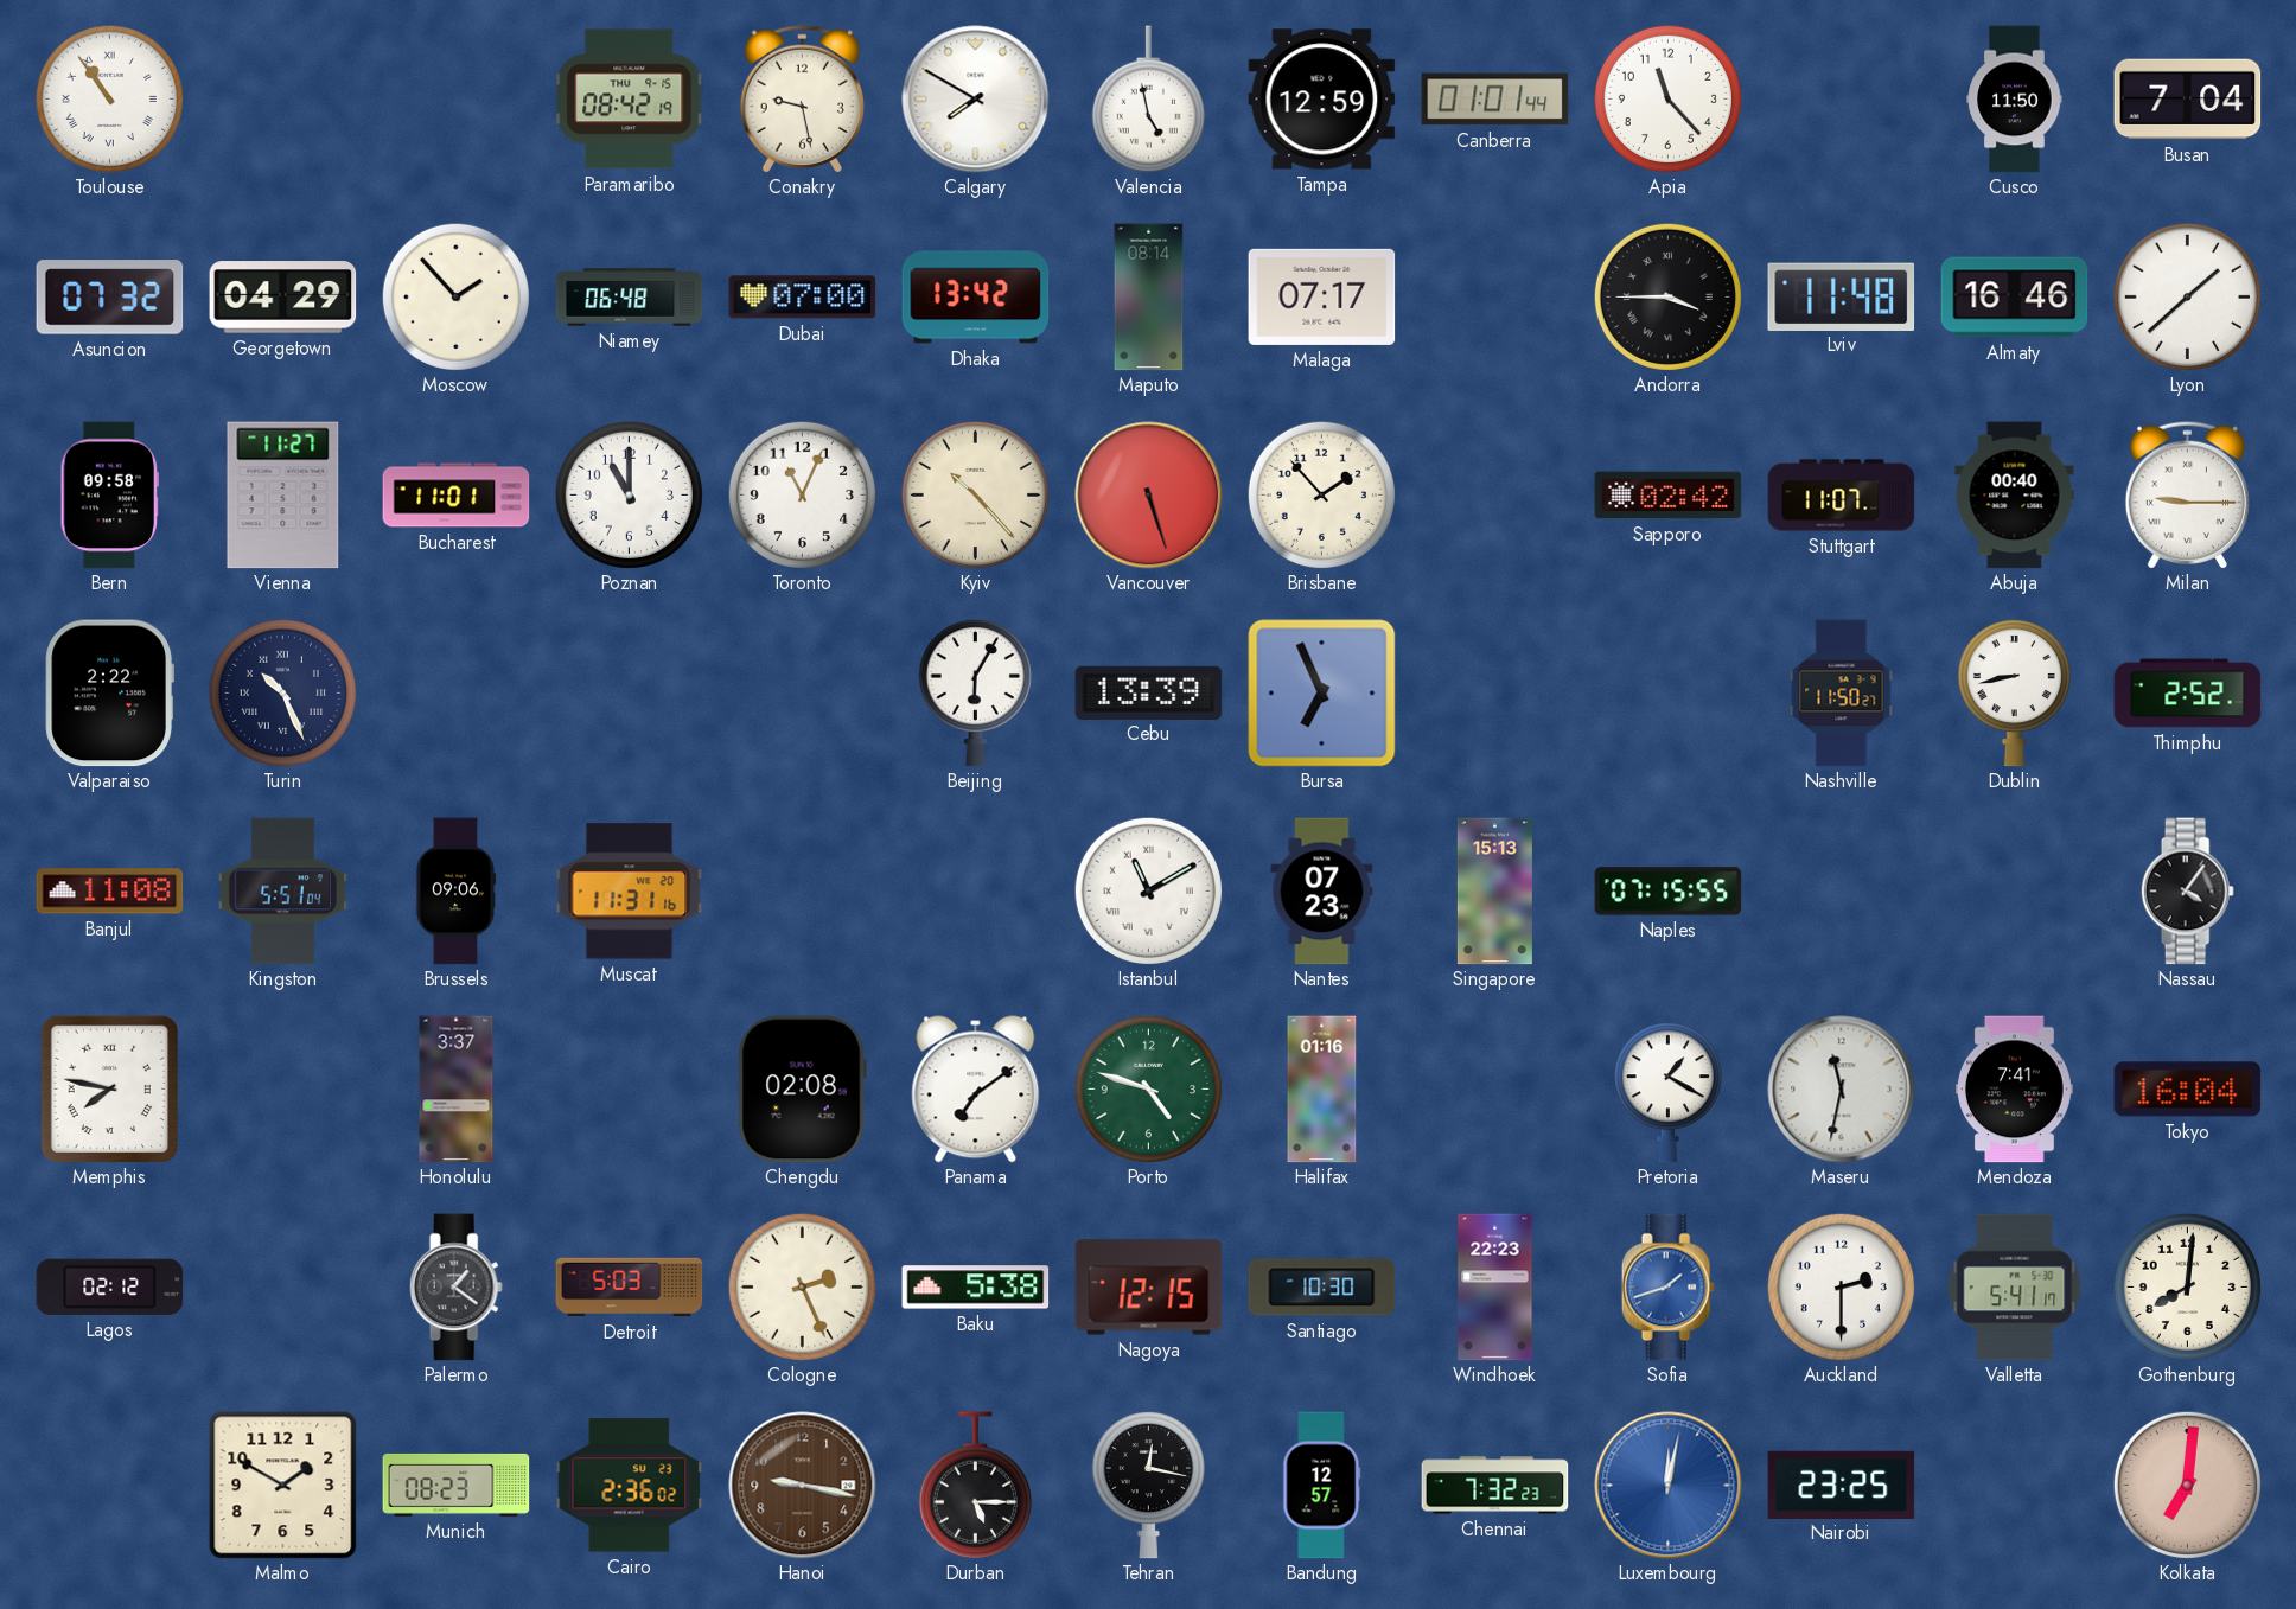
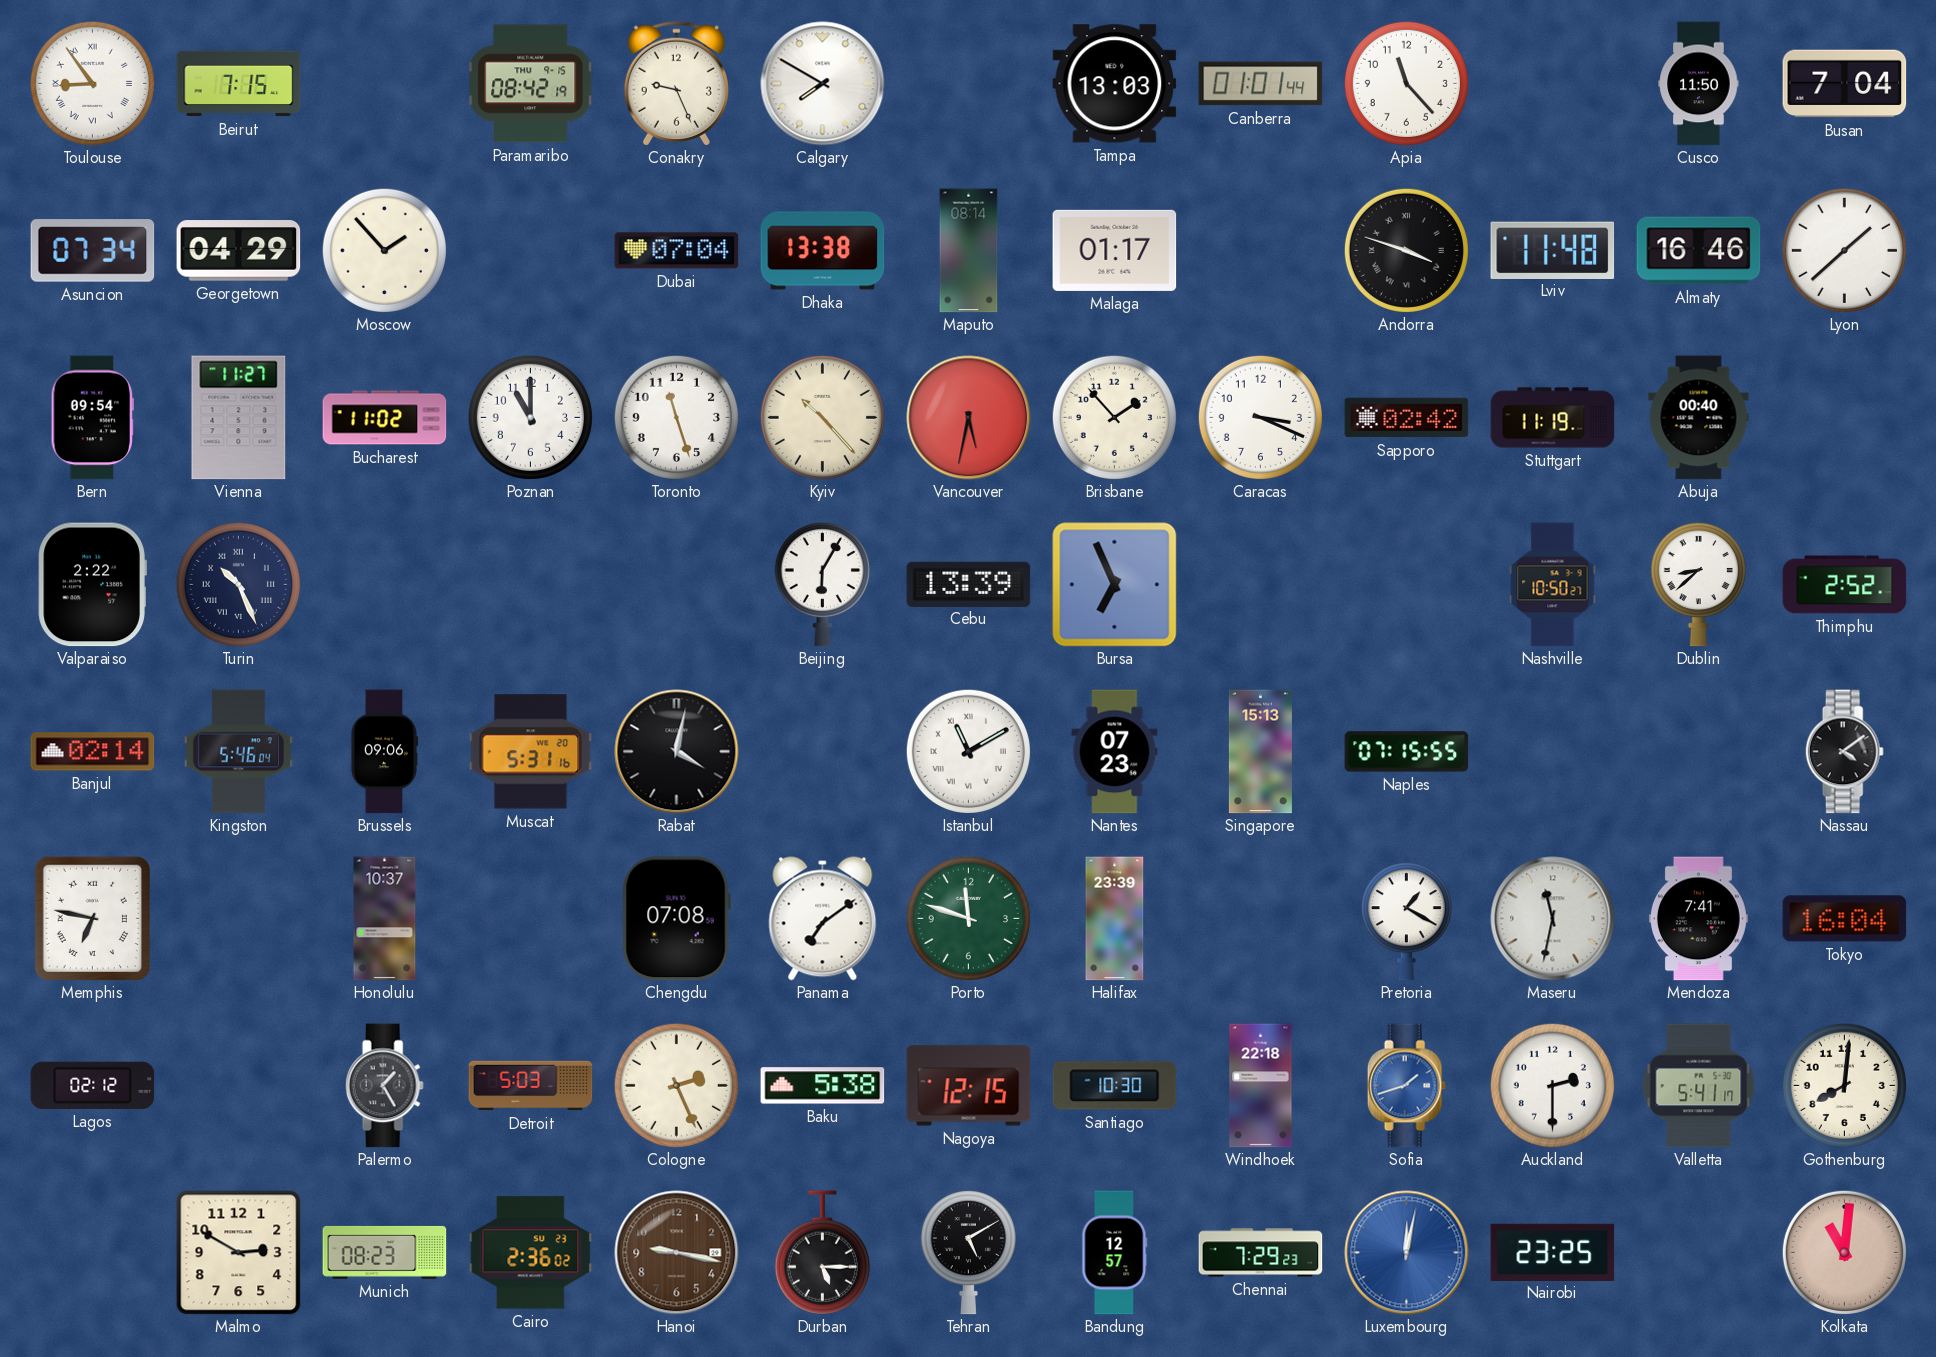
Toulouse: 10:54 -> 8:54 (92, 83)
Beirut: none -> 7:15 (239, 84)
Conakry: 9:28 -> 9:26 (676, 83)
Valencia: 4:58 -> none (1148, 100)
Tampa: 12:59 -> 13:03 (1115, 84)
Asuncion: 07:32 -> 07:34 (93, 251)
Niamey: 06:48 -> none (630, 298)
Dubai: 07:00 -> 07:04 (677, 251)
Dhaka: 13:42 -> 13:38 (823, 251)
Malaga: 07:17 -> 01:17 (1115, 250)
Andorra: 3:45 -> 3:48 (1406, 250)
Bern: 09:58 -> 09:54 (92, 418)
Bucharest: 11:01 -> 11:02 (385, 418)
Toronto: 11:04 -> 11:27 (676, 417)
Vancouver: 5:27 -> 5:32 (969, 418)
Caracas: none -> 3:19 (1260, 417)
Stuttgart: 11:07 -> 11:19 (1553, 418)
Milan: 9:15 -> none (2187, 494)
Nashville: 11:50 -> 10:50 (1553, 585)
Dublin: 8:43 -> 8:38 (1698, 584)
Banjul: 11:08 -> 02:14 (93, 752)
Kingston: 5:51 -> 5:46 (238, 752)
Muscat: 11:31 -> 5:31 (531, 752)
Rabat: none -> 4:02 (677, 752)
Nassau: 4:06 -> 4:09 (1844, 752)
Memphis: 7:47 -> 6:47 (92, 918)
Honolulu: 3:37 -> 10:37 (385, 919)
Chengdu: 02:08 -> 07:08 (676, 919)
Porto: 4:48 -> 11:48 (968, 918)
Halifax: 01:16 -> 23:39 (1115, 919)
Palermo: 1:21 -> 1:25 (384, 1086)
Windhoek: 22:23 -> 22:18 (1261, 1086)
Malmo: 1:50 -> 2:50 (239, 1253)
Tehran: 12:17 -> 5:10 (968, 1252)
Chennai: 7:32 -> 7:29 (1261, 1253)
Kolkata: 7:01 -> 11:01 (1844, 1252)
